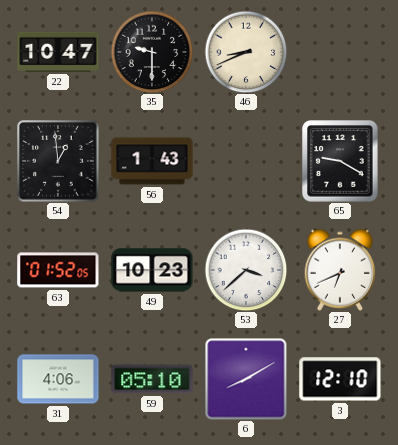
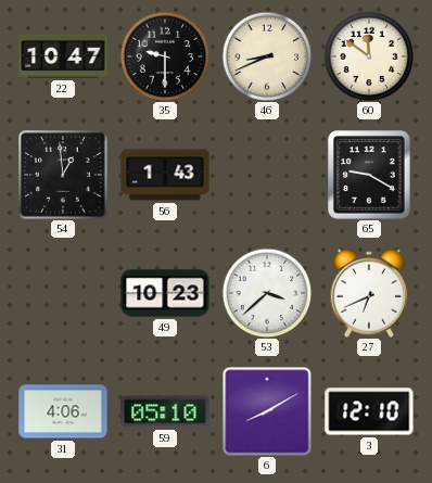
60: none -> 11:51 (369, 56)
63: 01:52 -> none (58, 270)
